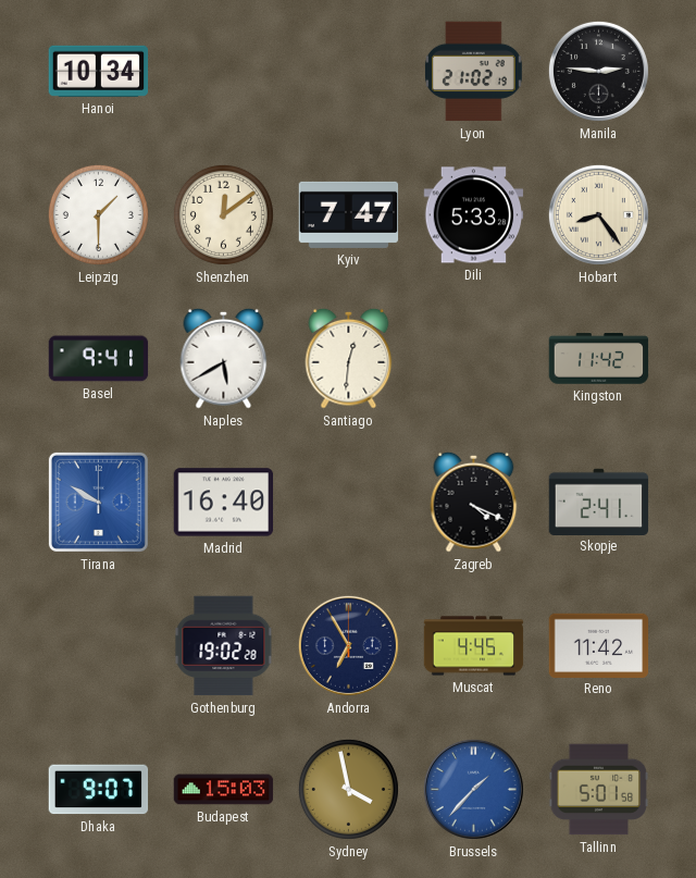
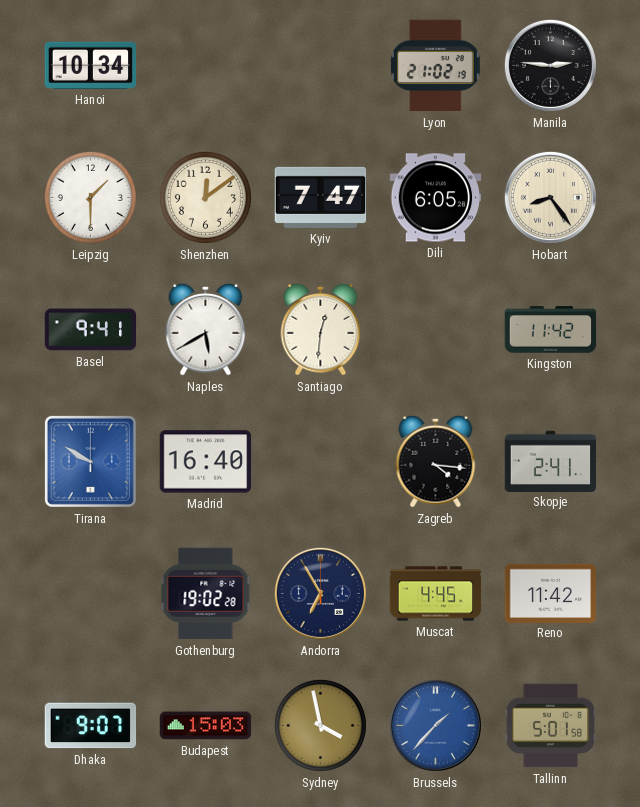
Dili: 5:33 -> 6:05 (436, 198)
Zagreb: 4:19 -> 4:16 (436, 461)
